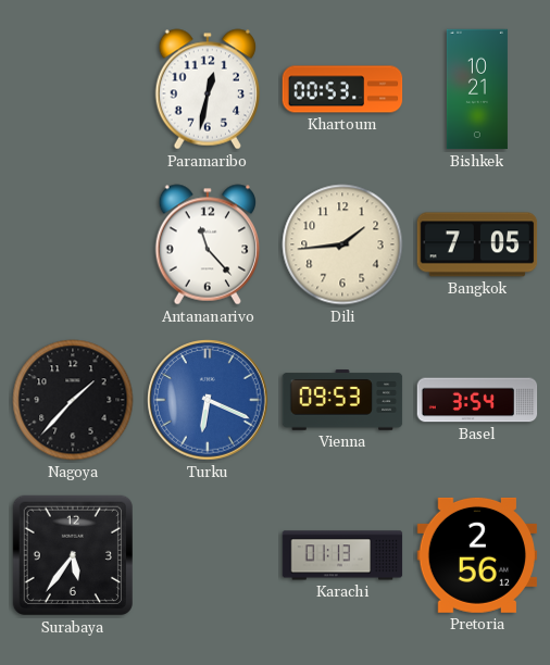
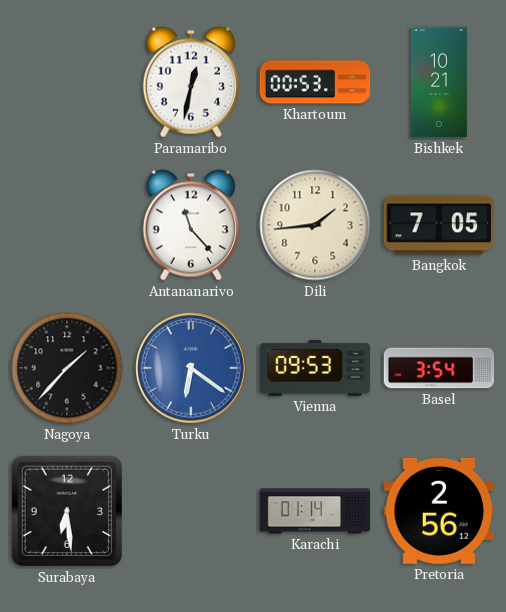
Turku: 6:19 -> 6:21 (191, 368)
Surabaya: 5:36 -> 6:29 (67, 511)
Karachi: 01:13 -> 01:14 (315, 511)
